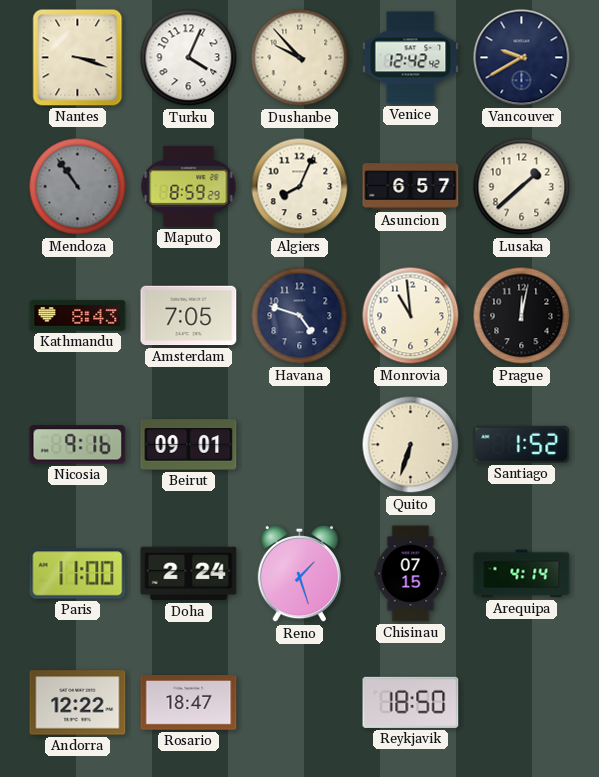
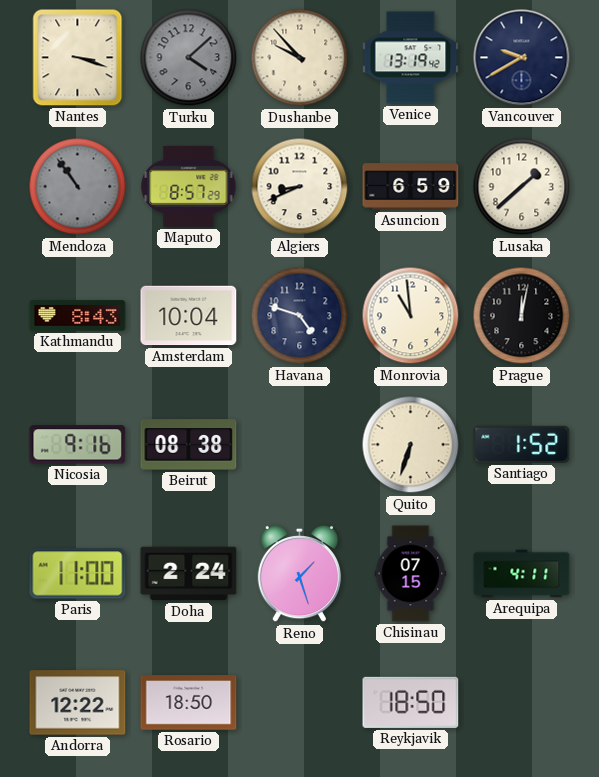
Turku: 4:04 -> 4:08 (189, 58)
Turku dial: white -> grey (189, 58)
Venice: 12:42 -> 13:19 (411, 58)
Maputo: 8:59 -> 8:57 (189, 186)
Algiers: 8:04 -> 8:41 (300, 187)
Asuncion: 6:57 -> 6:59 (411, 187)
Amsterdam: 7:05 -> 10:04 (189, 316)
Beirut: 09:01 -> 08:38 (189, 445)
Arequipa: 4:14 -> 4:11 (522, 574)
Rosario: 18:47 -> 18:50 (189, 703)
